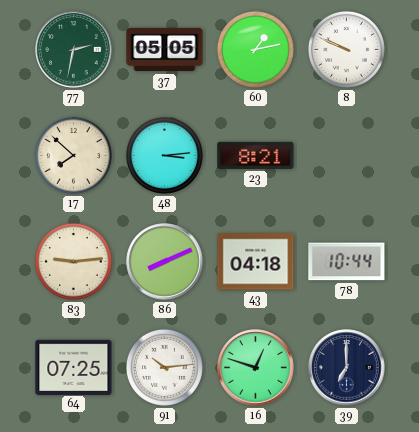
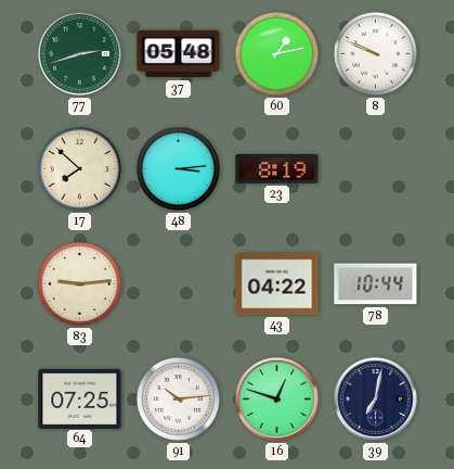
77: 2:32 -> 2:42 (80, 54)
37: 05:05 -> 05:48 (179, 54)
23: 8:21 -> 8:19 (277, 168)
86: 8:11 -> none (165, 262)
43: 04:18 -> 04:22 (277, 284)
39: 7:00 -> 7:02 (376, 400)
